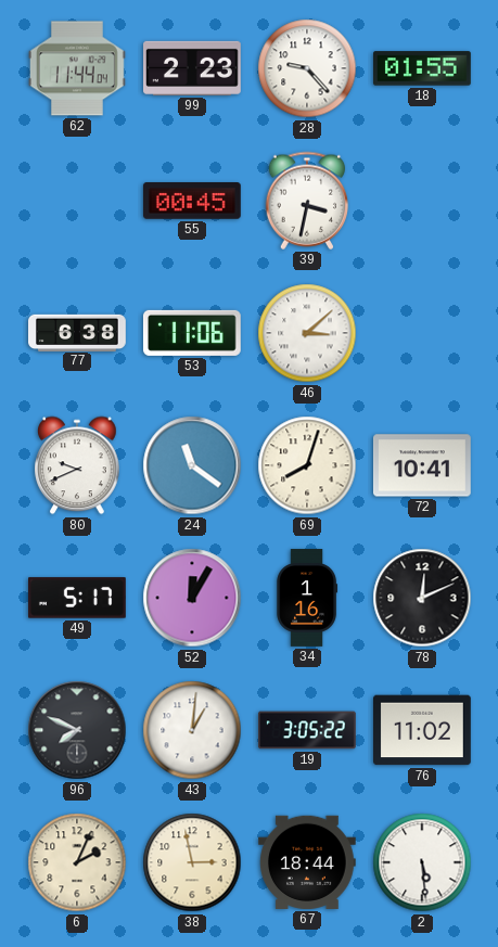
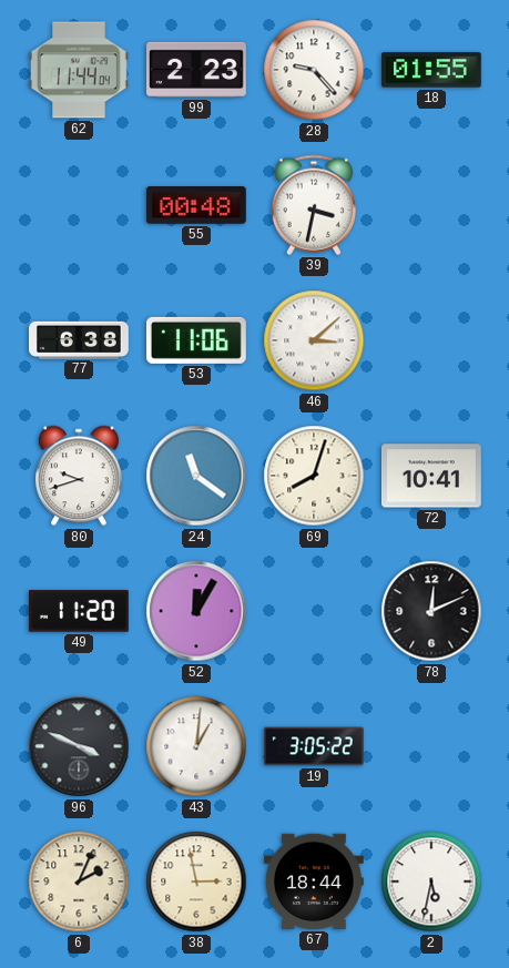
55: 00:45 -> 00:48 (196, 206)
80: 9:41 -> 9:42 (79, 476)
49: 5:17 -> 11:20 (80, 611)
34: 1:16 -> none (307, 598)
96: 7:49 -> 3:49 (79, 746)
76: 11:02 -> none (423, 730)
2: 5:29 -> 5:32 (431, 882)
